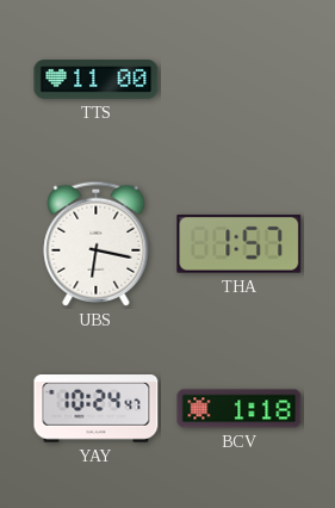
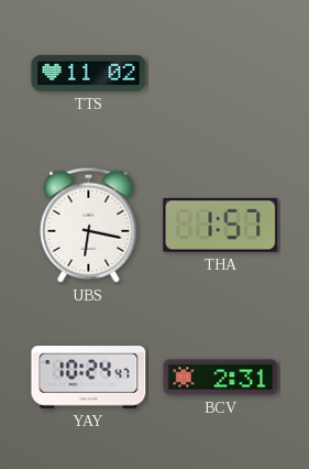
TTS: 11:00 -> 11:02 (89, 74)
BCV: 1:18 -> 2:31 (221, 378)
